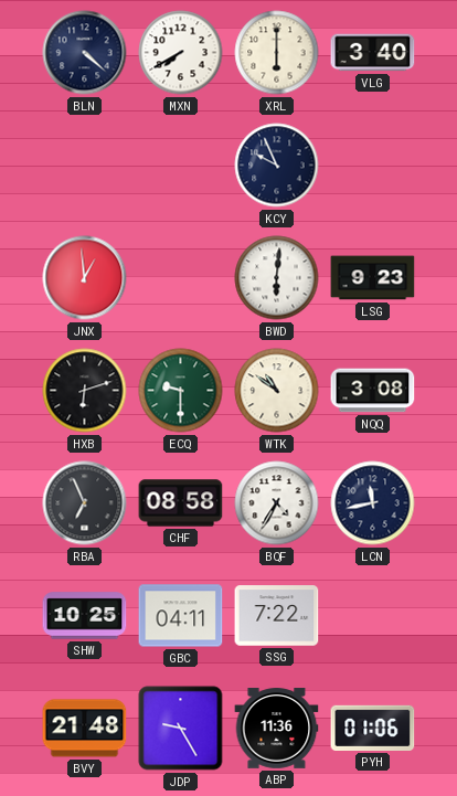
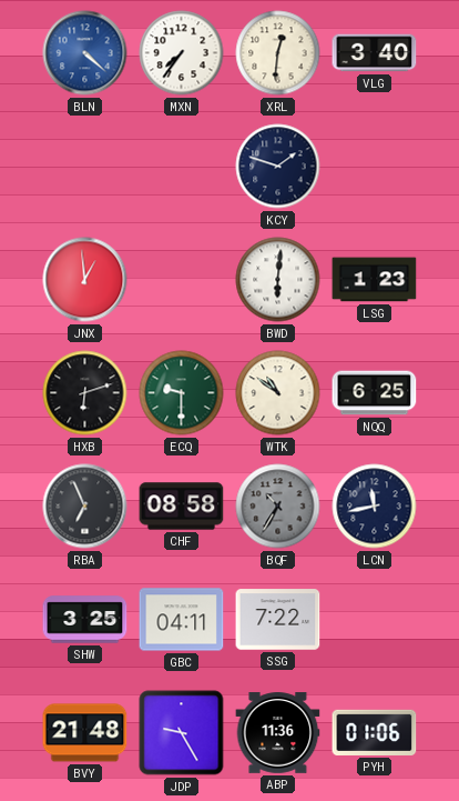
BLN dial: navy -> blue (85, 53)
MXN: 7:40 -> 7:36 (182, 53)
XRL: 6:00 -> 12:31 (278, 53)
KCY: 9:56 -> 1:48 (278, 167)
LSG: 9:23 -> 1:23 (375, 280)
NQQ: 3:08 -> 6:25 (375, 393)
BQF: 4:35 -> 10:35 (278, 507)
BQF dial: white -> grey (278, 507)
SHW: 10:25 -> 3:25 (85, 620)
